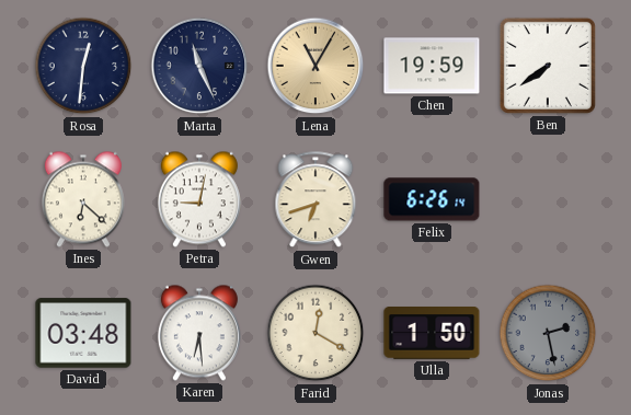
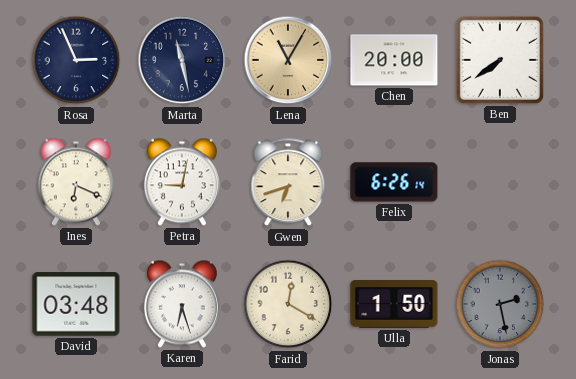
Rosa: 12:31 -> 2:56 (76, 60)
Marta: 11:26 -> 11:28 (182, 60)
Chen: 19:59 -> 20:00 (394, 60)
Ines: 6:22 -> 6:19 (76, 182)
Karen: 6:29 -> 6:27 (182, 304)
